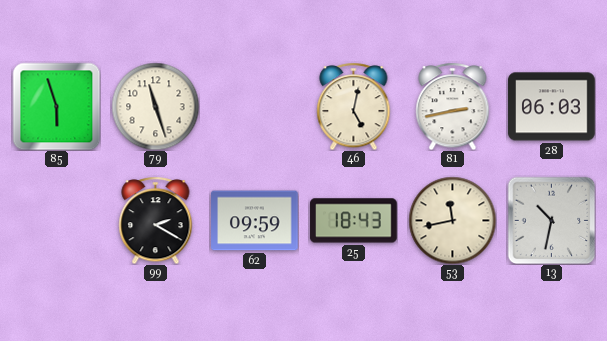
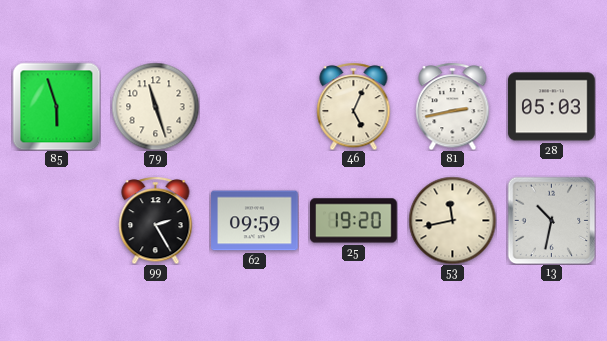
46: 5:02 -> 5:04 (354, 106)
28: 06:03 -> 05:03 (552, 107)
99: 2:20 -> 2:25 (156, 220)
25: 18:43 -> 19:20 (354, 221)
